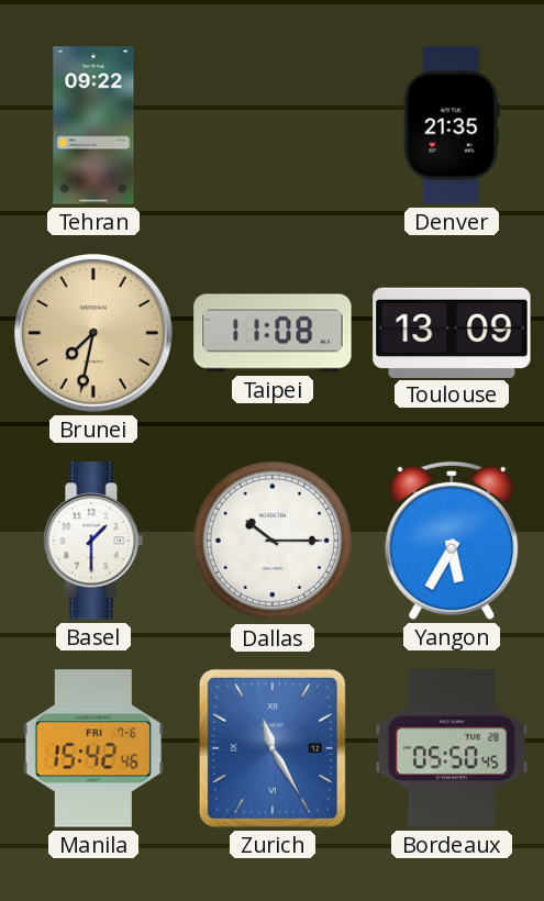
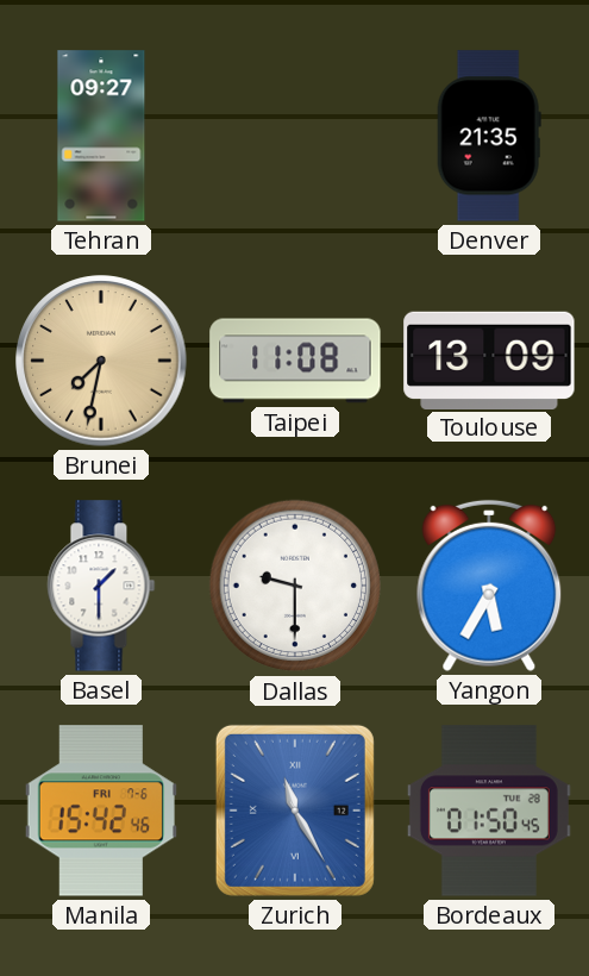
Tehran: 09:22 -> 09:27 (101, 136)
Dallas: 10:15 -> 9:30 (295, 586)
Bordeaux: 05:50 -> 01:50 (489, 811)
